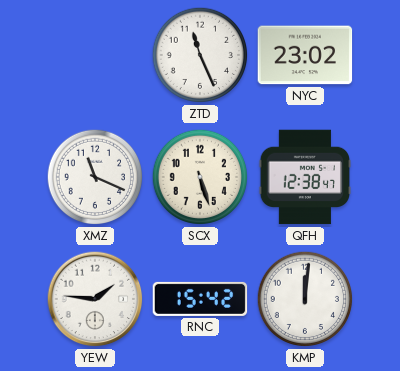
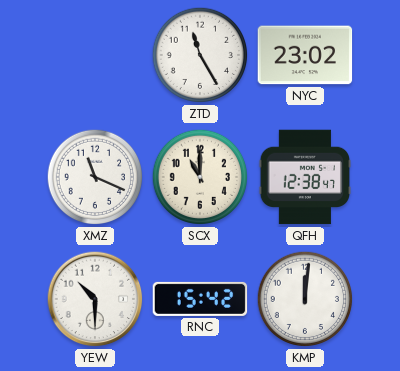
ZTD: 11:26 -> 11:25 (200, 55)
SCX: 5:27 -> 11:00 (200, 177)
YEW: 1:46 -> 10:30 (95, 299)
